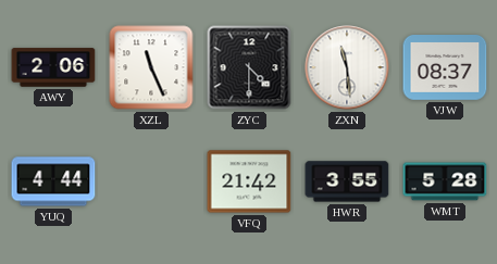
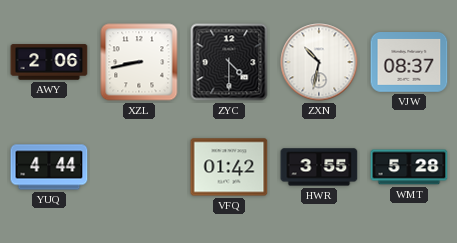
XZL: 11:26 -> 8:43 (139, 62)
ZXN: 11:29 -> 10:32 (319, 62)
VFQ: 21:42 -> 01:42 (229, 167)
